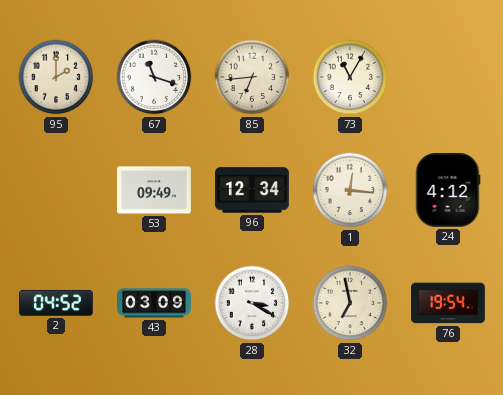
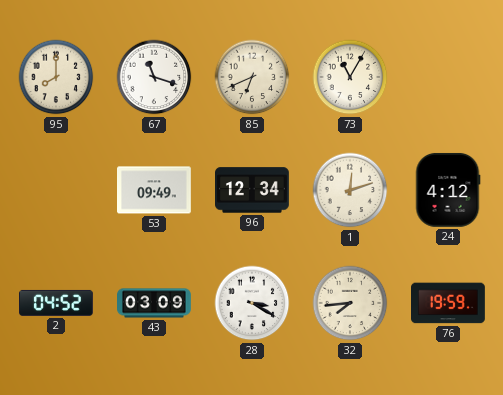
95: 2:00 -> 8:00 (56, 77)
85: 6:44 -> 6:41 (252, 77)
1: 12:16 -> 12:12 (350, 190)
32: 6:58 -> 7:44 (350, 303)
76: 19:54 -> 19:59 (449, 303)
